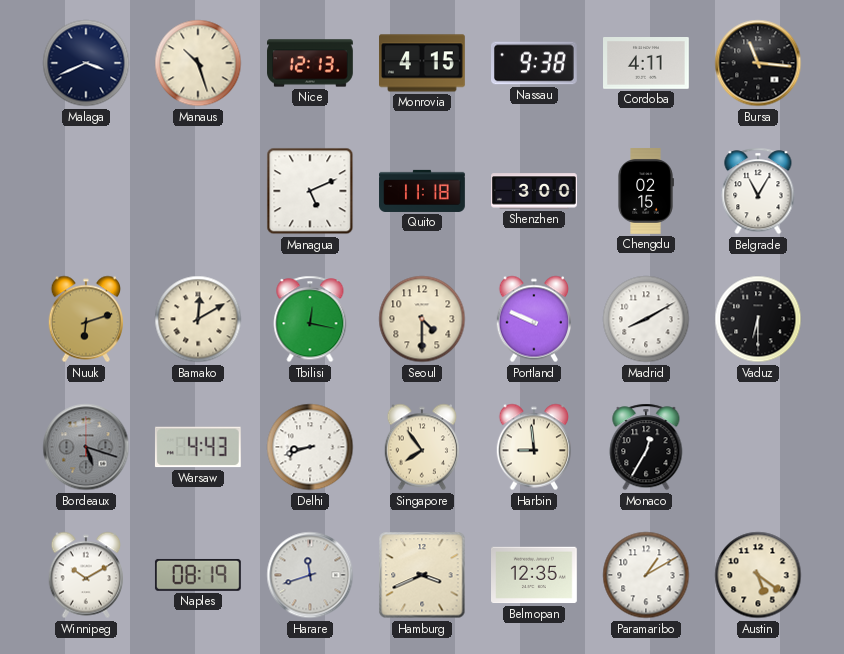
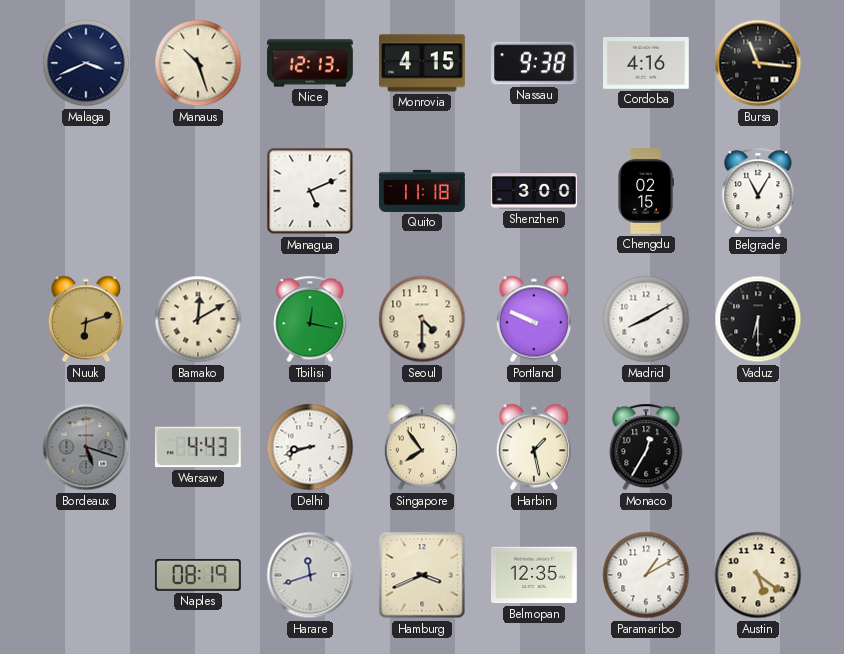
Cordoba: 4:11 -> 4:16 (647, 64)
Harbin: 8:59 -> 1:28 (533, 447)
Winnipeg: 10:10 -> none (85, 575)
